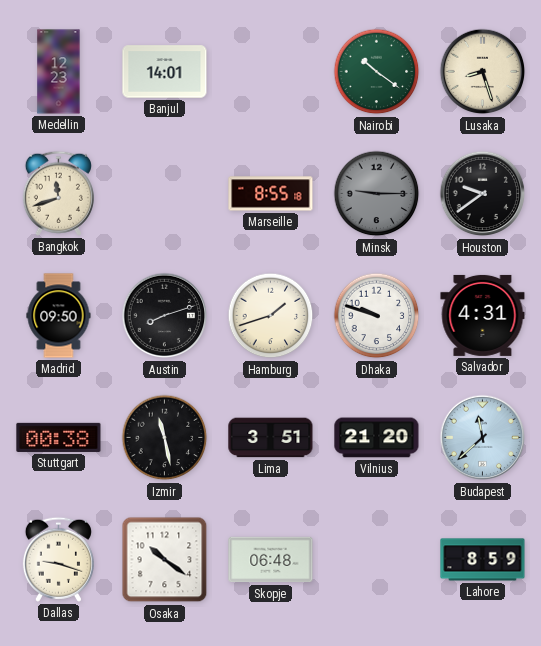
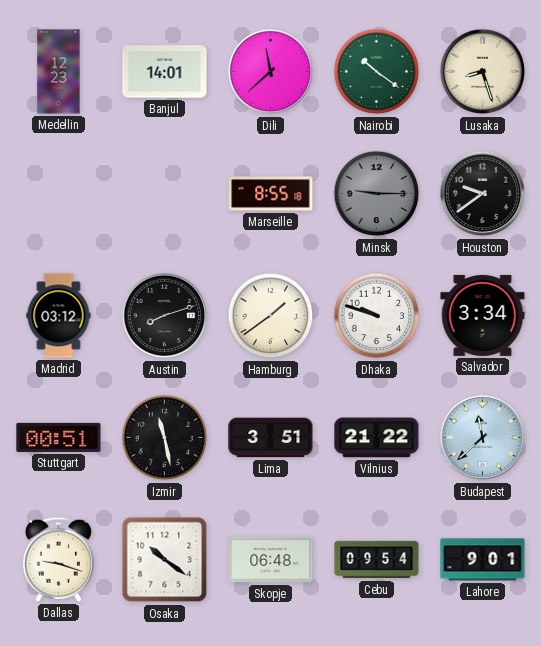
Dili: none -> 11:38 (271, 72)
Bangkok: 11:42 -> none (58, 193)
Madrid: 09:50 -> 03:12 (59, 316)
Hamburg: 1:42 -> 1:39 (271, 316)
Salvador: 4:31 -> 3:34 (483, 315)
Stuttgart: 00:38 -> 00:51 (59, 437)
Vilnius: 21:20 -> 21:22 (377, 438)
Cebu: none -> 09:54 (377, 560)
Lahore: 8:59 -> 9:01 (483, 560)
